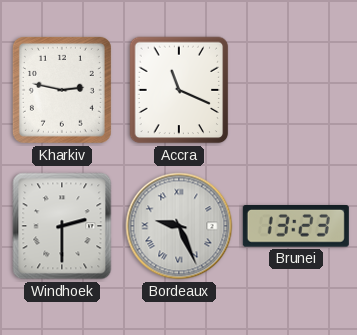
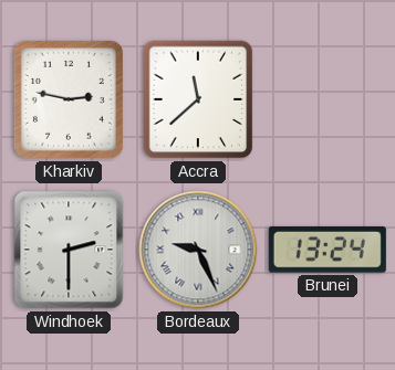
Accra: 11:19 -> 11:38 (198, 99)
Brunei: 13:23 -> 13:24 (328, 251)
